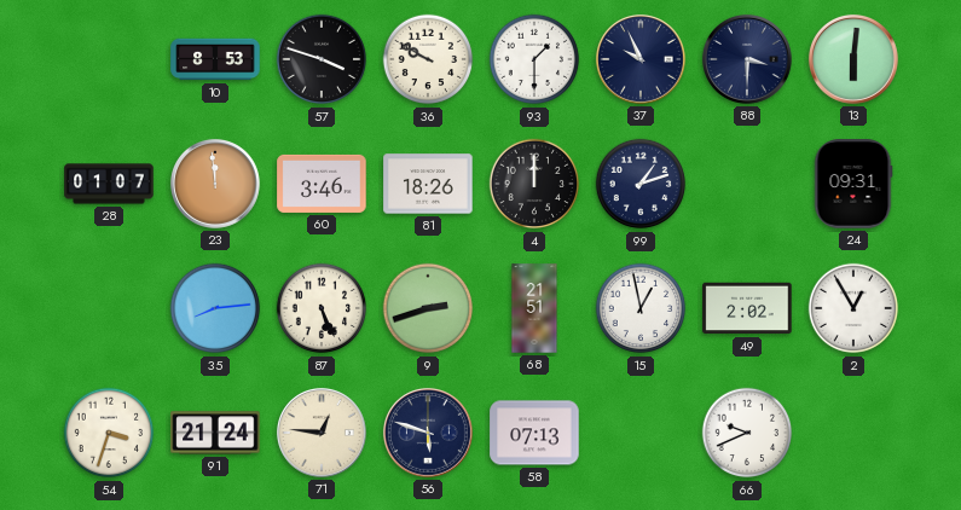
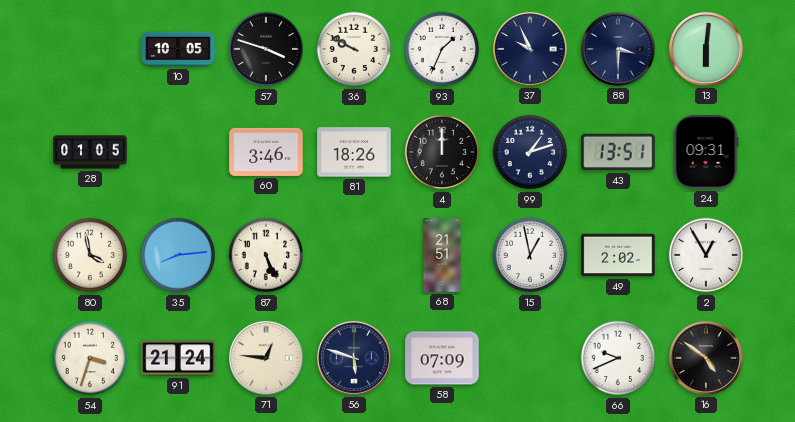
10: 8:53 -> 10:05 (178, 49)
93: 1:30 -> 1:34 (442, 49)
28: 01:07 -> 01:05 (90, 152)
23: 11:59 -> none (215, 184)
43: none -> 13:51 (618, 152)
80: none -> 3:58 (90, 255)
9: 2:42 -> none (428, 308)
58: 07:13 -> 07:09 (442, 358)
16: none -> 4:51 (706, 358)
